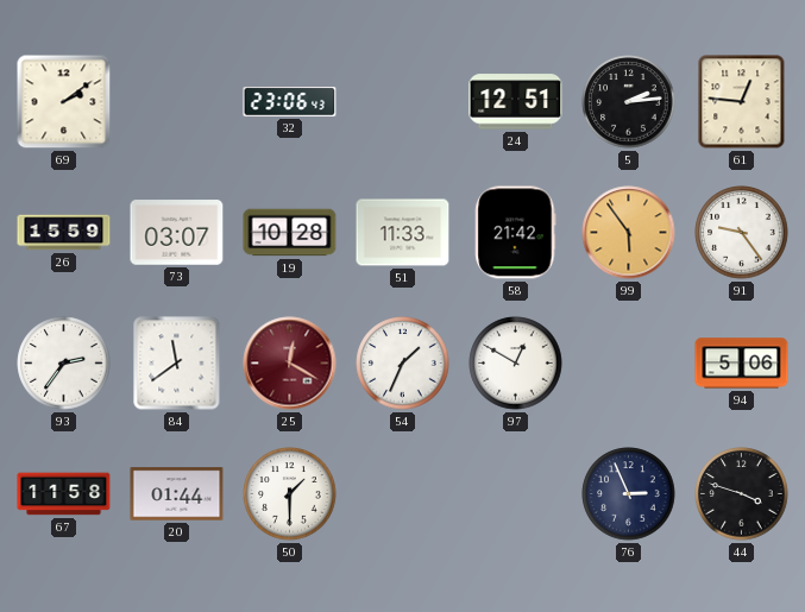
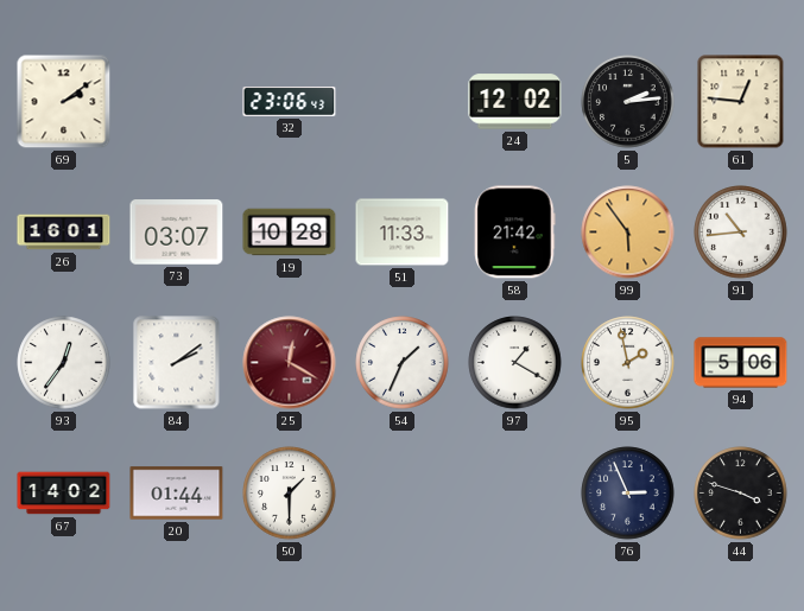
24: 12:51 -> 12:02 (515, 102)
26: 15:59 -> 16:01 (64, 233)
91: 9:24 -> 10:44 (741, 233)
93: 2:36 -> 12:36 (64, 363)
84: 11:39 -> 2:09 (177, 363)
97: 12:50 -> 1:20 (515, 363)
95: none -> 1:58 (628, 363)
67: 11:58 -> 14:02 (64, 494)
